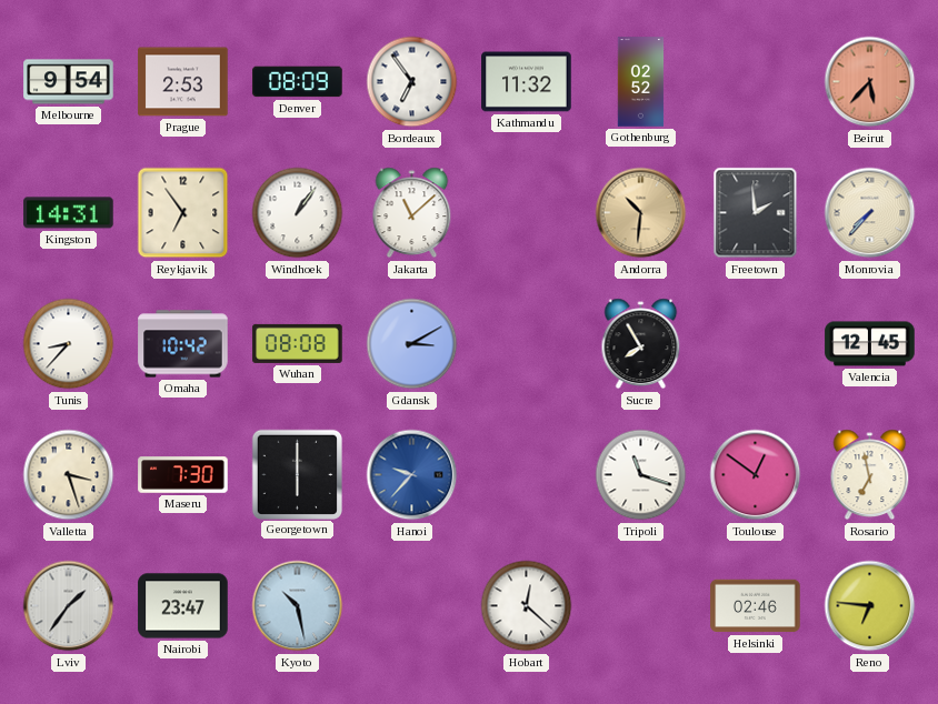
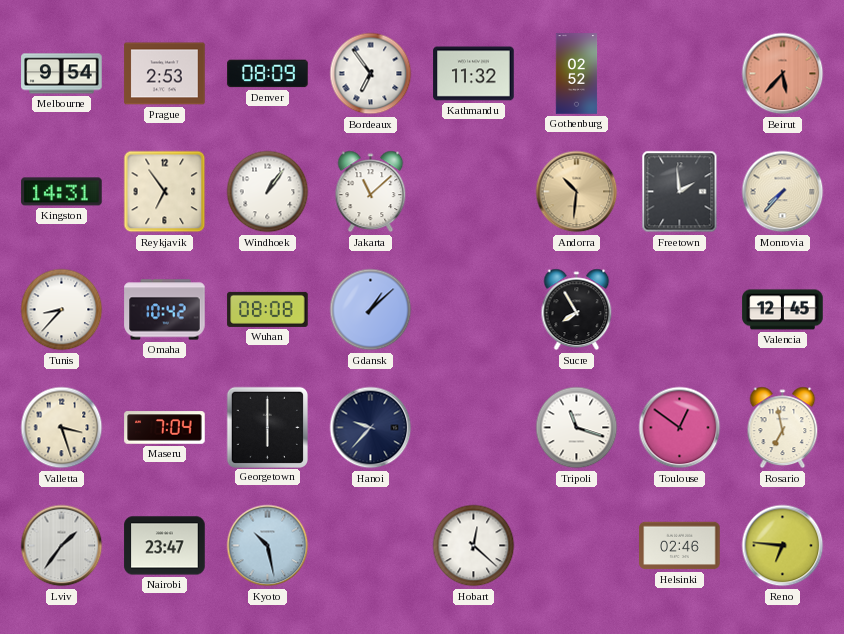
Gdansk: 3:10 -> 1:08 (371, 310)
Maseru: 7:30 -> 7:04 (165, 428)
Hanoi dial: blue -> navy (371, 428)
